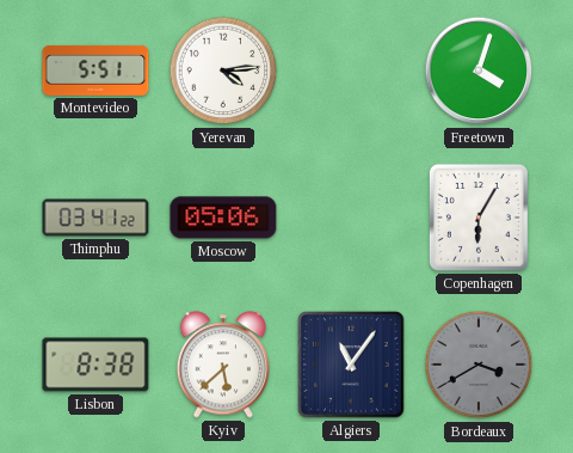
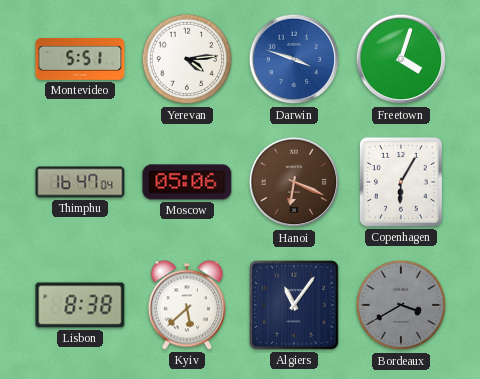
Darwin: none -> 3:48 (294, 59)
Thimphu: 03:41 -> 16:47 (80, 182)
Hanoi: none -> 6:19 (294, 182)
